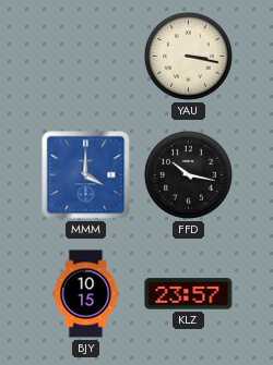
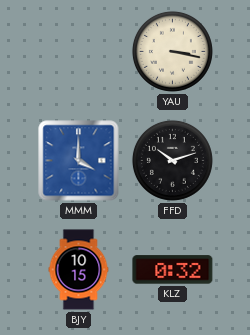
FFD: 10:17 -> 10:12 (172, 160)
KLZ: 23:57 -> 0:32 (173, 270)
